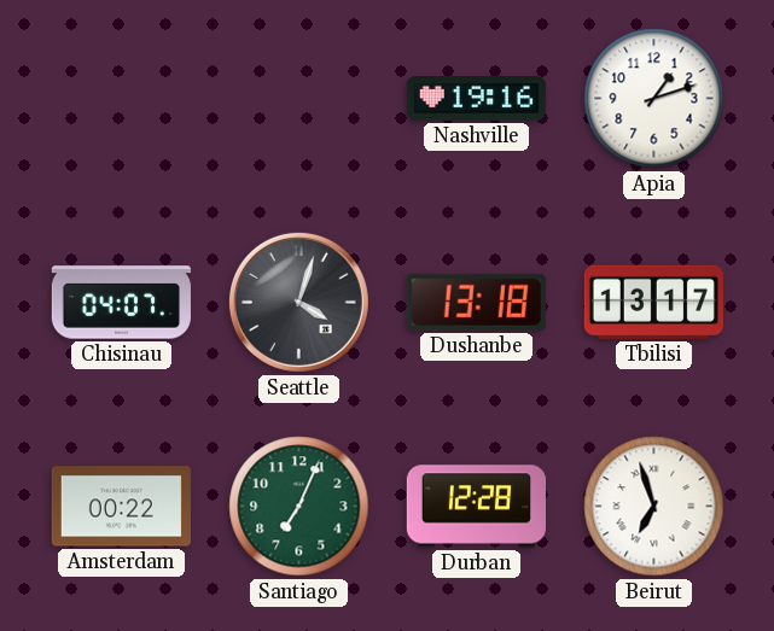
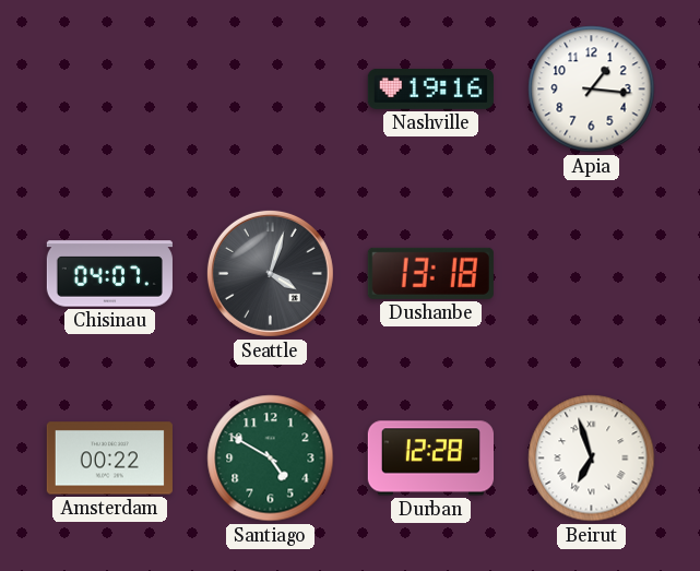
Apia: 1:12 -> 1:16 (592, 90)
Tbilisi: 13:17 -> none (653, 302)
Santiago: 7:04 -> 4:50 (271, 459)
